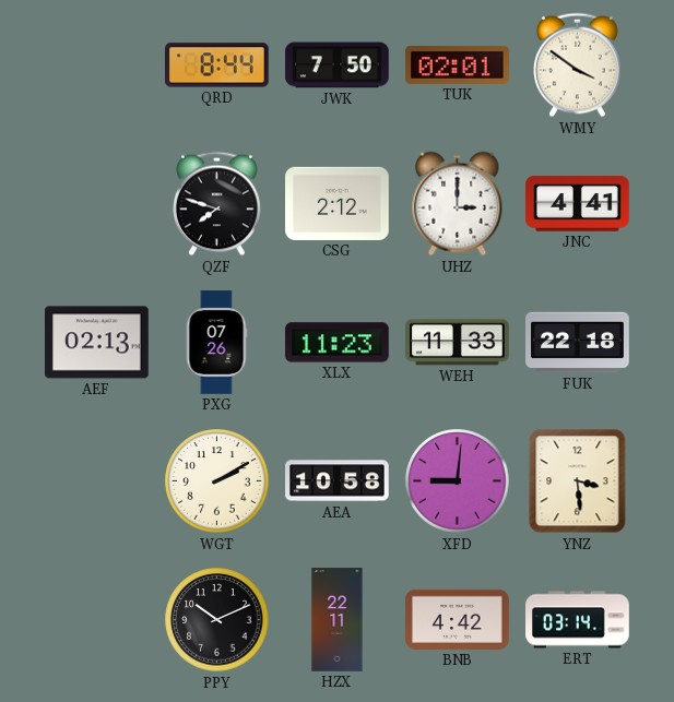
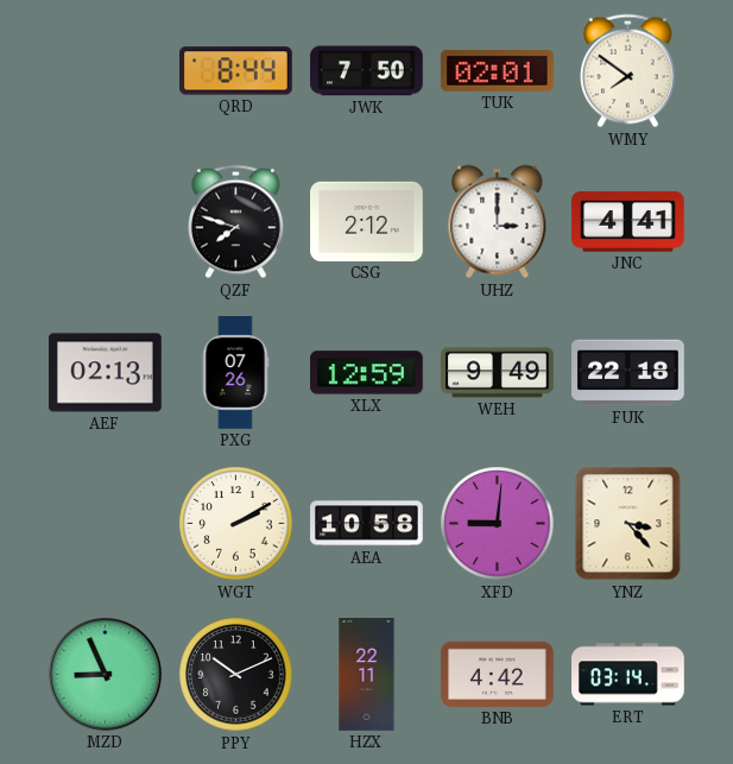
WMY: 3:51 -> 7:51 (628, 71)
XLX: 11:23 -> 12:59 (367, 373)
WEH: 11:33 -> 9:49 (498, 373)
YNZ: 3:29 -> 3:23 (628, 524)
MZD: none -> 8:56 (106, 675)
